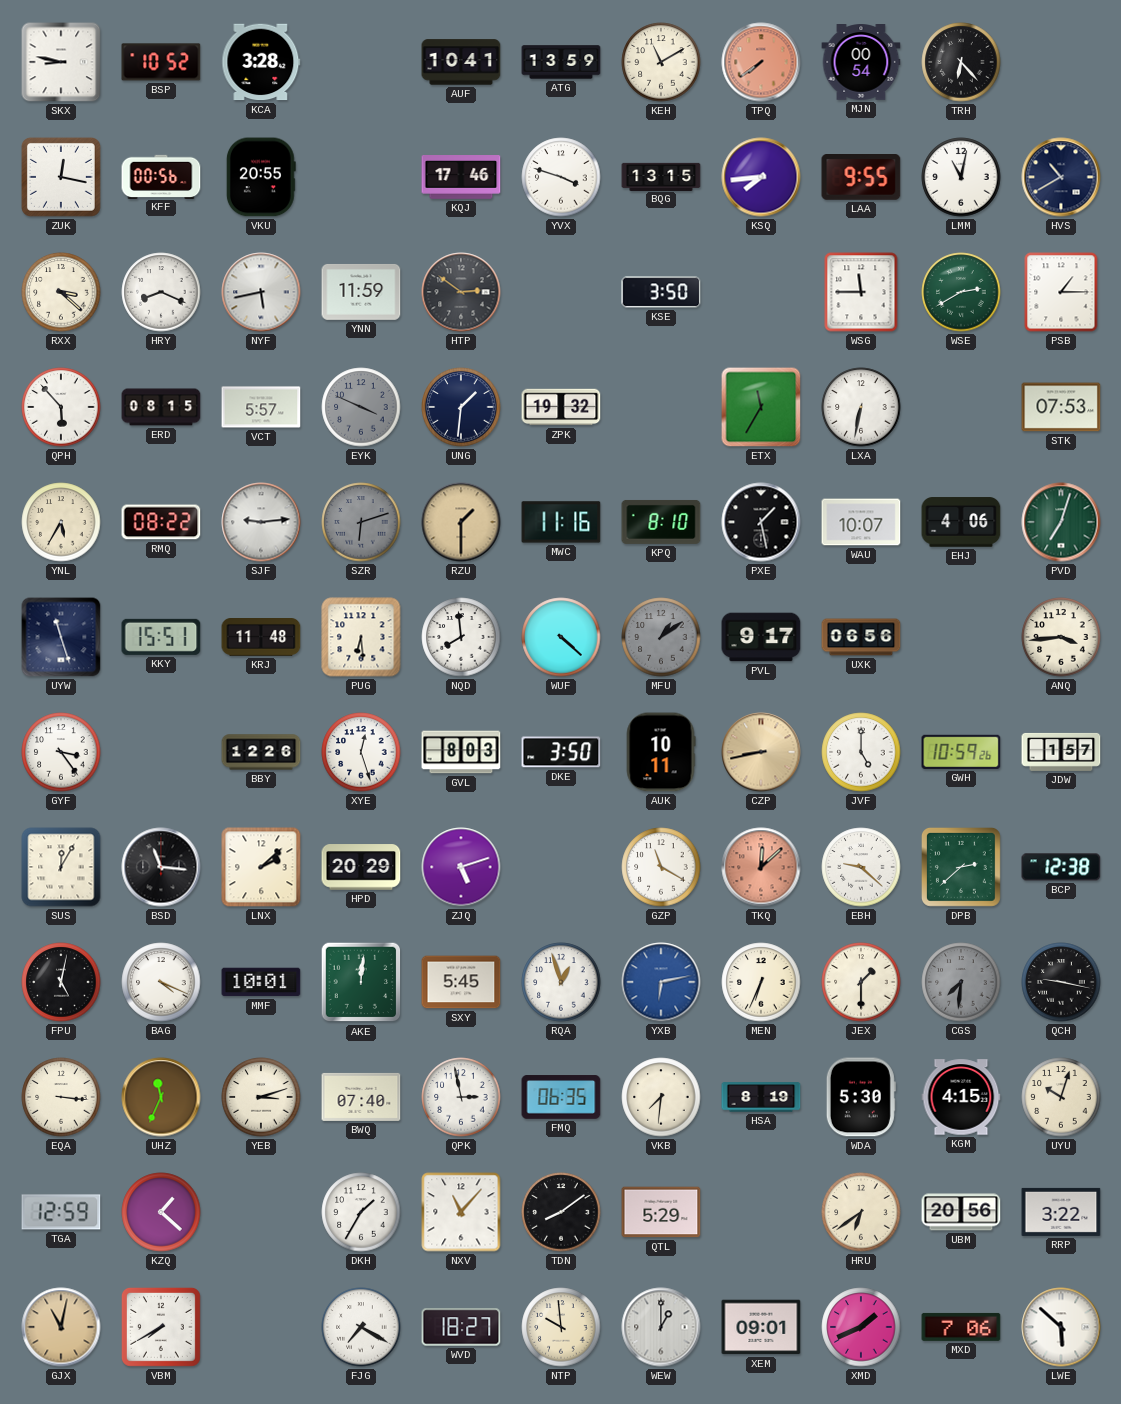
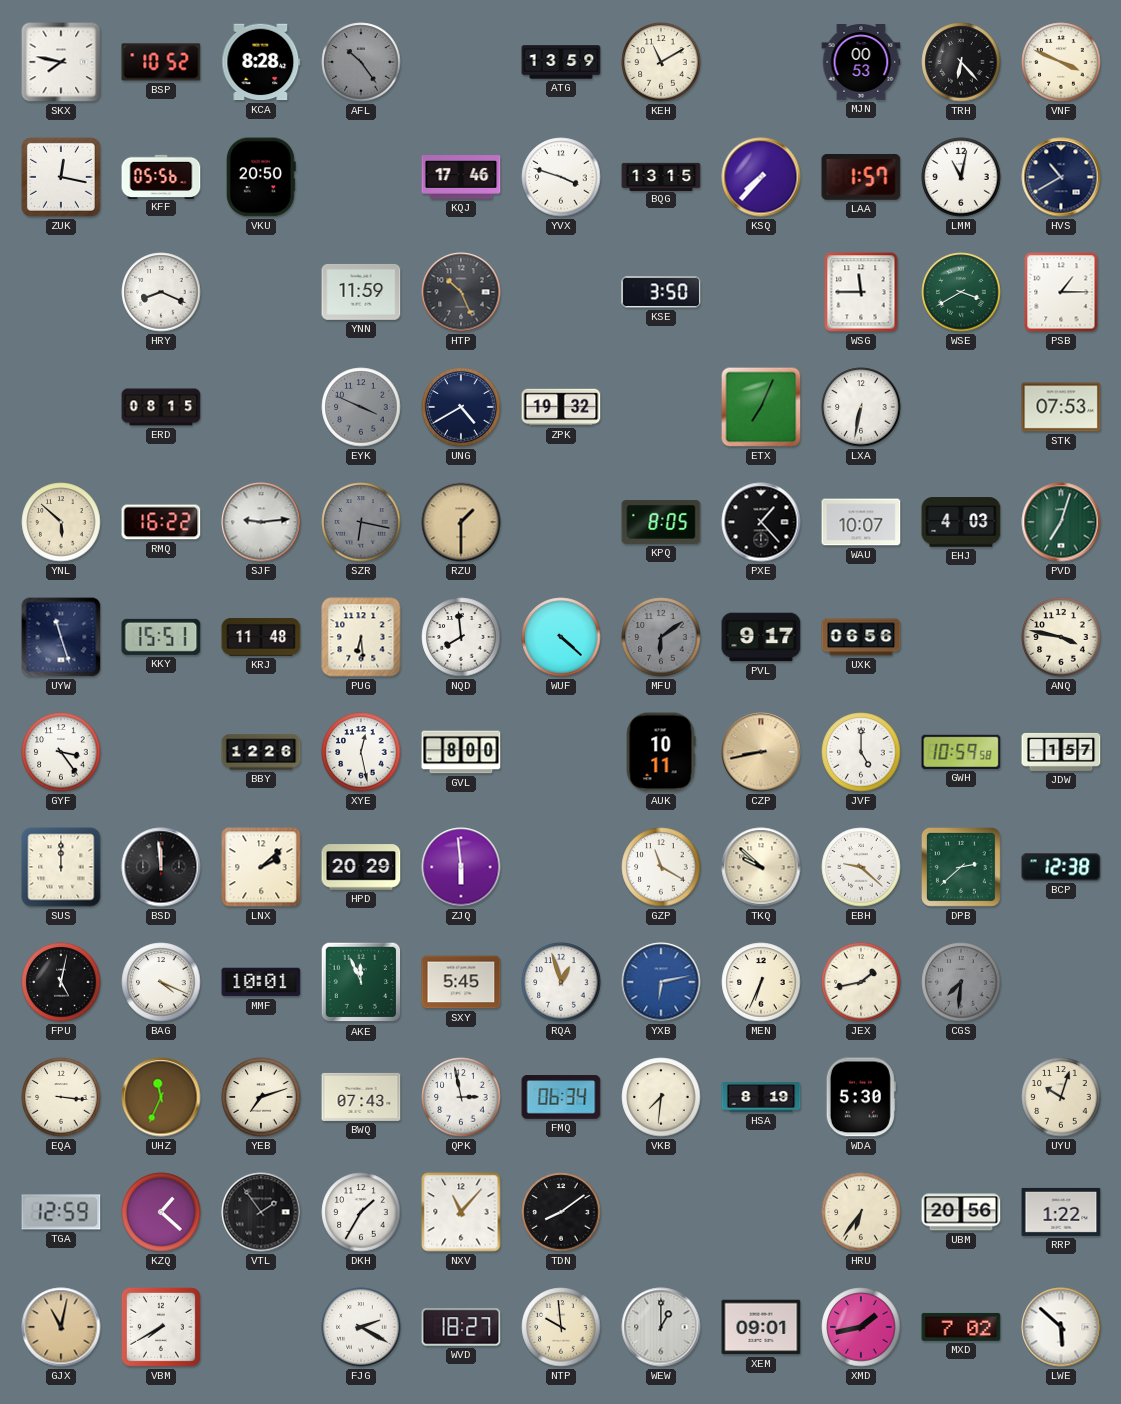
SKX: 8:47 -> 7:47 (61, 62)
KCA: 3:28 -> 8:28 (261, 62)
AFL: none -> 10:24 (361, 62)
AUF: 10:41 -> none (461, 62)
TPQ: 7:39 -> none (761, 62)
MJN: 00:54 -> 00:53 (861, 63)
VNF: none -> 3:49 (1061, 62)
KFF: 00:56 -> 05:56 (161, 176)
VKU: 20:55 -> 20:50 (261, 177)
KSQ: 7:44 -> 7:37 (761, 177)
LAA: 9:55 -> 1:57 (861, 178)
RXX: 3:22 -> none (61, 292)
NYF: 5:43 -> none (261, 292)
HTP: 2:51 -> 10:26 (461, 292)
WSE: 2:40 -> 3:40 (961, 292)
QPH: 5:53 -> none (61, 407)
VCT: 5:57 -> none (261, 407)
UNG: 1:31 -> 4:40 (461, 407)
ETX: 11:35 -> 7:04 (761, 407)
YNL: 5:35 -> 5:52 (61, 522)
RMQ: 08:22 -> 16:22 (161, 522)
SZR: 6:12 -> 6:17 (361, 522)
MWC: 11:16 -> none (561, 522)
KPQ: 8:10 -> 8:05 (661, 522)
PXE: 1:28 -> 1:23 (761, 522)
EHJ: 4:06 -> 4:03 (961, 522)
MFU: 1:09 -> 6:09 (661, 637)
ANQ: 3:44 -> 3:47 (1061, 637)
XYE: 12:27 -> 12:28 (361, 752)
GVL: 8:03 -> 8:00 (461, 752)
DKE: 3:50 -> none (561, 752)
GWH: 10:59:26 -> 10:59:58 (961, 752)
SUS: 12:05 -> 12:00 (61, 867)
BSD: 11:16 -> 11:59 (161, 867)
ZJQ: 5:12 -> 5:59 (461, 867)
TKQ: 12:08 -> 9:52 (761, 867)
TKQ dial: salmon -> cream (761, 867)
AKE: 12:01 -> 11:56 (361, 982)
JEX: 1:30 -> 1:43 (861, 982)
QCH: 9:17 -> none (1061, 982)
YEB: 3:12 -> 7:12 (261, 1097)
BWQ: 07:40 -> 07:43 (361, 1097)
FMQ: 06:35 -> 06:34 (561, 1097)
KGM: 4:15 -> none (961, 1097)
VTL: none -> 1:54 (261, 1212)
QTL: 5:29 -> none (661, 1212)
HRU: 6:39 -> 6:36 (861, 1212)
RRP: 3:22 -> 1:22 (1061, 1212)
FJG: 7:20 -> 2:20 (361, 1327)
XMD: 1:41 -> 1:43 (861, 1327)
MXD: 7:06 -> 7:02 (961, 1327)
